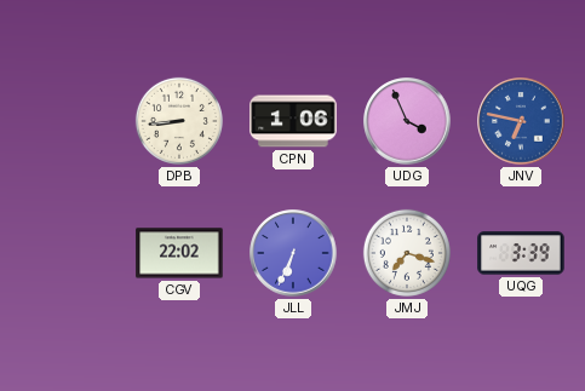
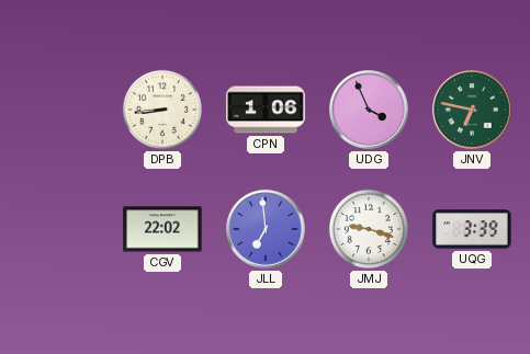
JNV dial: blue -> green (472, 110)
JLL: 6:34 -> 6:59 (266, 229)
JMJ: 7:18 -> 9:18 (369, 229)
